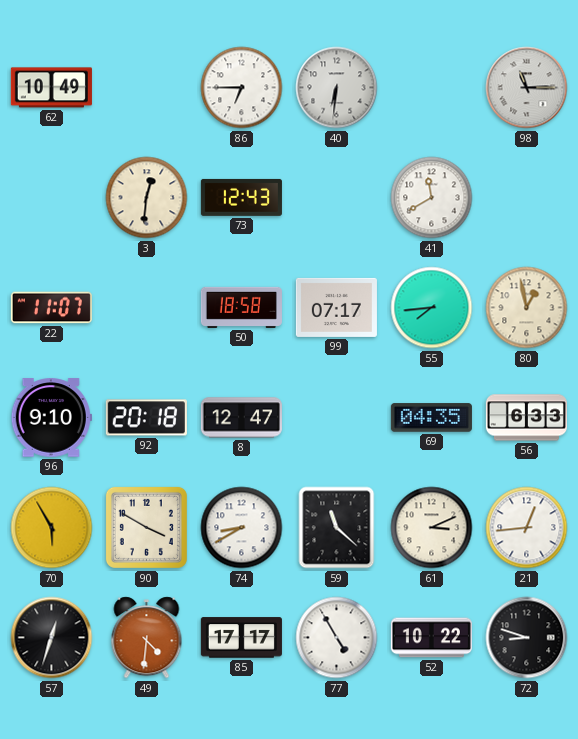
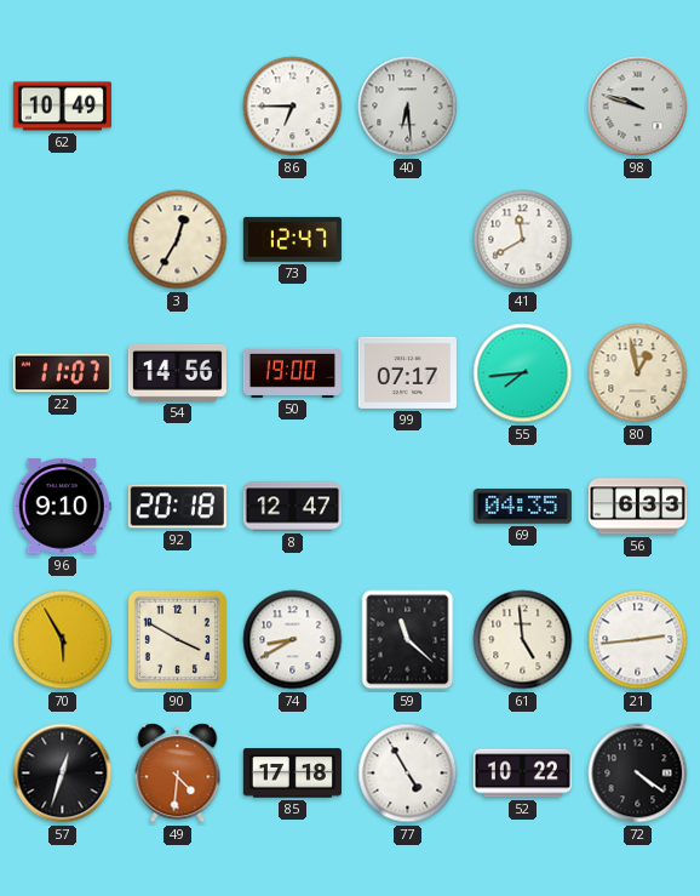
40: 6:31 -> 6:29 (408, 107)
98: 11:15 -> 9:48 (638, 107)
3: 12:31 -> 12:35 (178, 240)
73: 12:43 -> 12:47 (292, 239)
54: none -> 14:56 (177, 372)
50: 18:58 -> 19:00 (292, 372)
61: 3:11 -> 4:59 (523, 640)
21: 12:44 -> 2:44 (638, 640)
85: 17:17 -> 17:18 (292, 774)
72: 8:48 -> 4:21 (638, 774)
